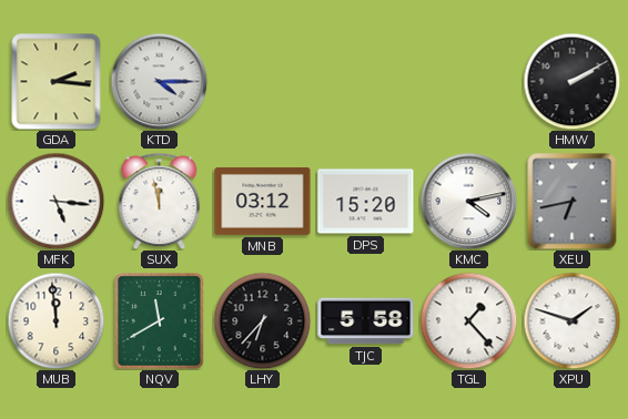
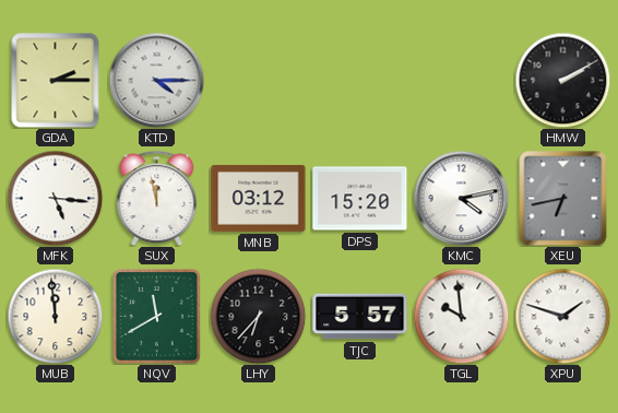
GDA: 2:16 -> 2:15 (56, 80)
TJC: 5:58 -> 5:57 (360, 317)
TGL: 1:23 -> 9:59 (461, 316)
